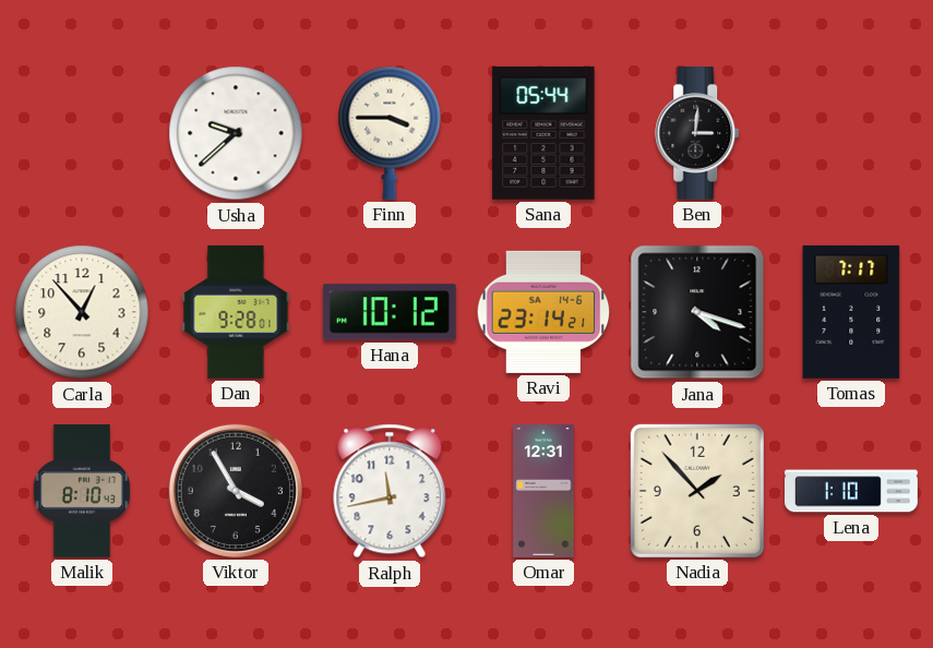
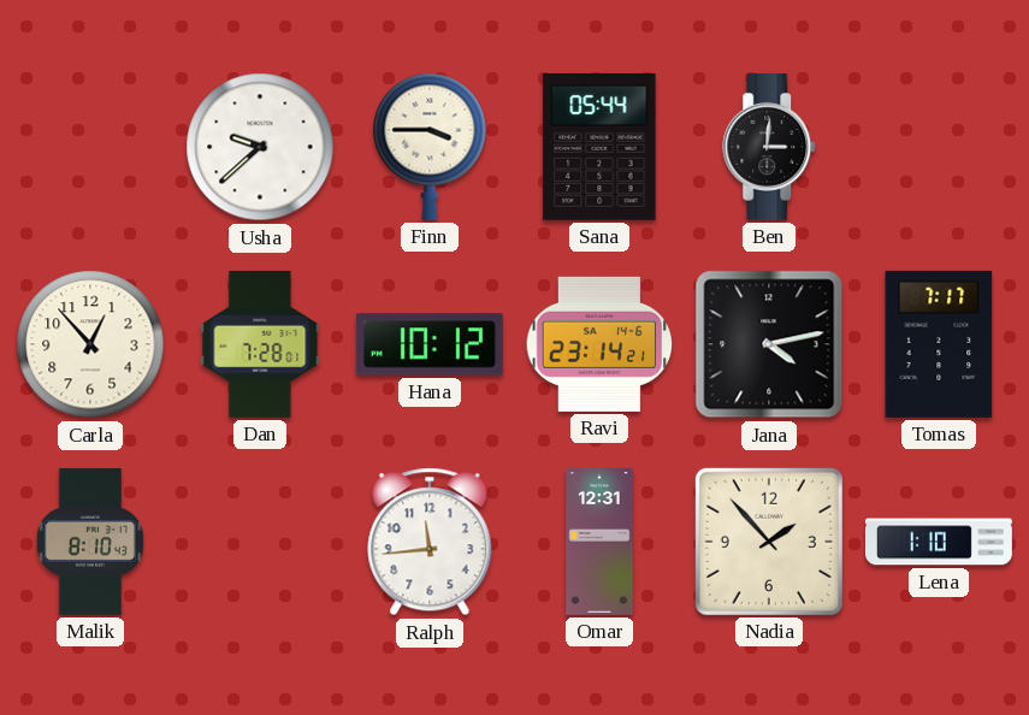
Dan: 9:28 -> 7:28 (260, 344)
Jana: 4:18 -> 4:13 (769, 344)
Viktor: 3:55 -> none (236, 491)
Ralph: 11:43 -> 11:44 (430, 542)
